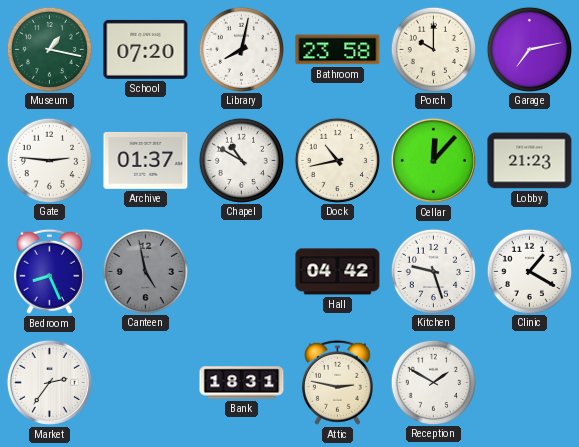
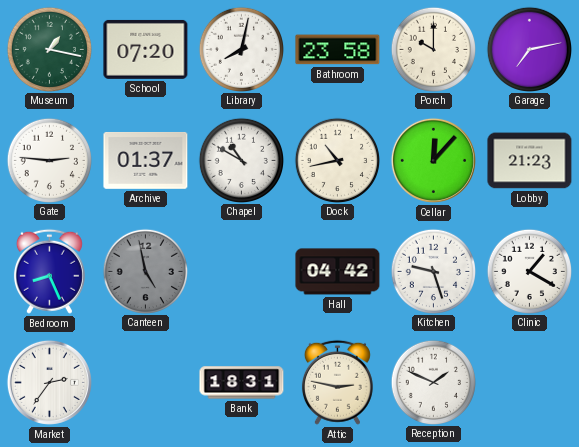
Reception: 1:50 -> 1:49 (433, 382)
